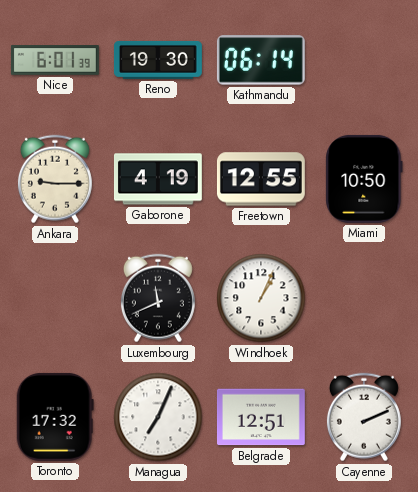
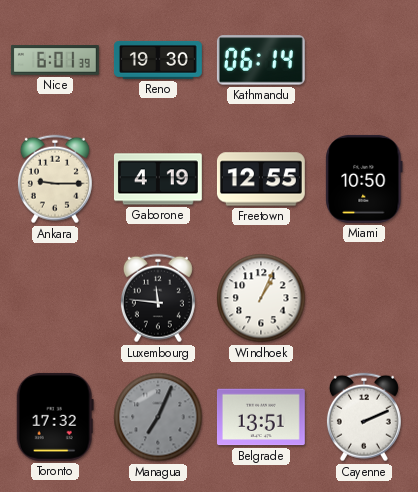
Luxembourg: 11:41 -> 11:46 (158, 298)
Managua dial: white -> grey (158, 417)
Belgrade: 12:51 -> 13:51 (261, 417)
